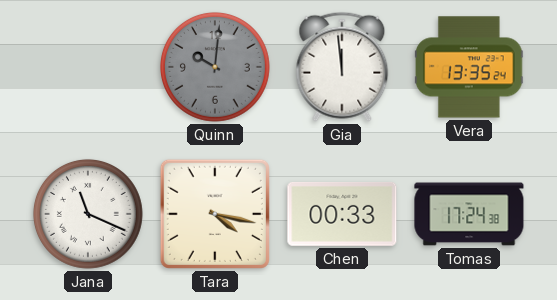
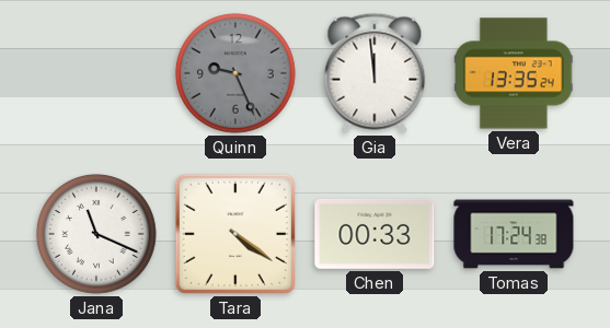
Quinn: 10:01 -> 9:26 (235, 73)
Tara: 4:17 -> 4:21 (235, 234)
